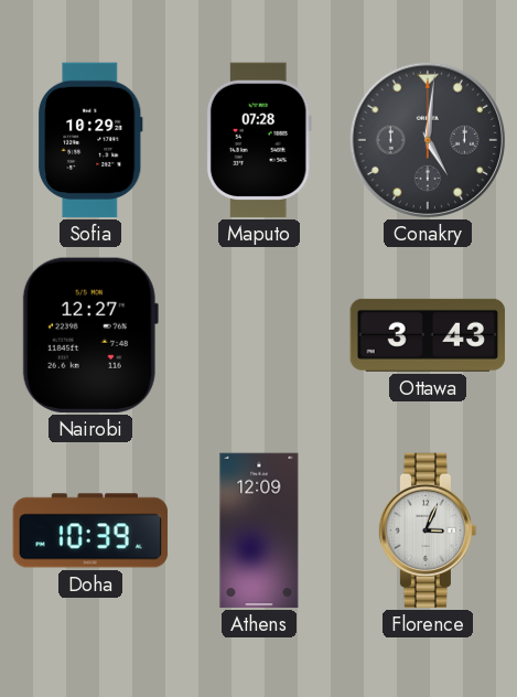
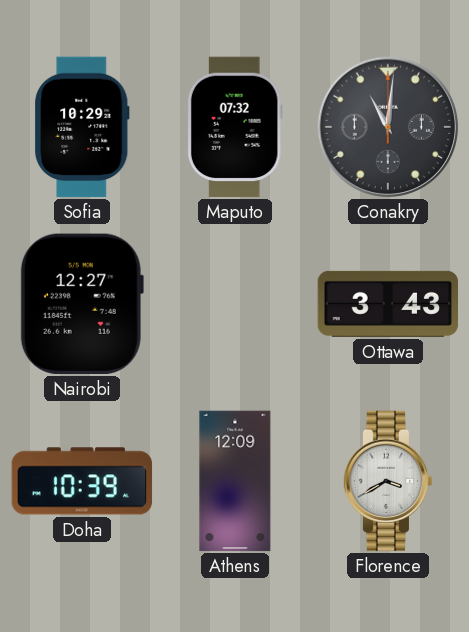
Maputo: 07:28 -> 07:32 (235, 127)
Conakry: 5:01 -> 11:01 (388, 127)
Florence: 3:04 -> 3:40 (388, 481)
